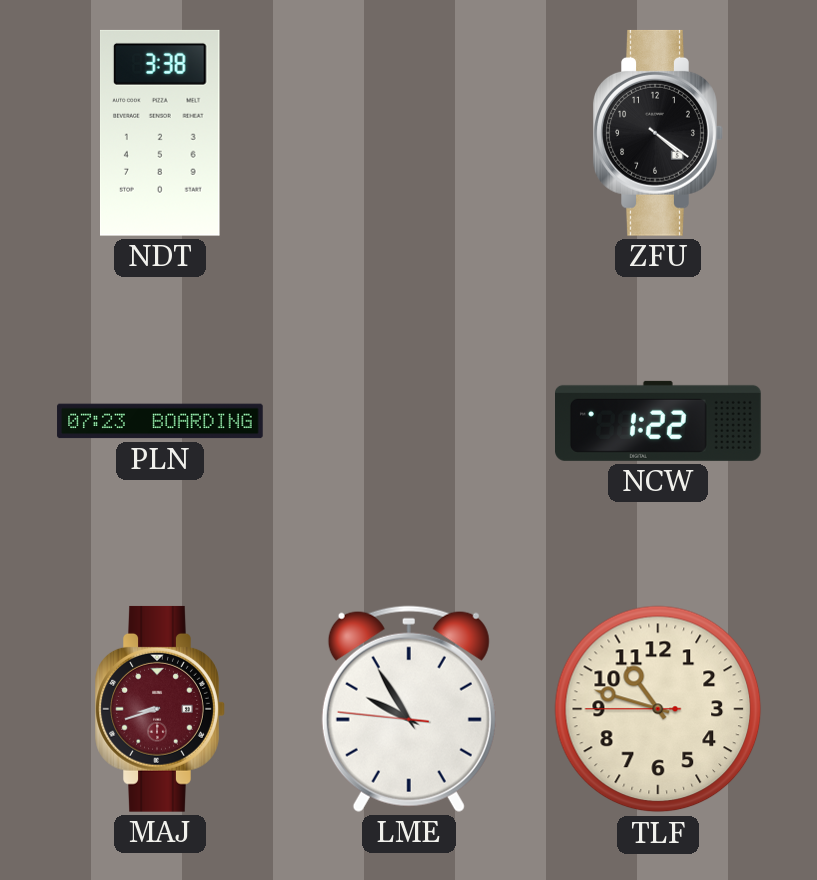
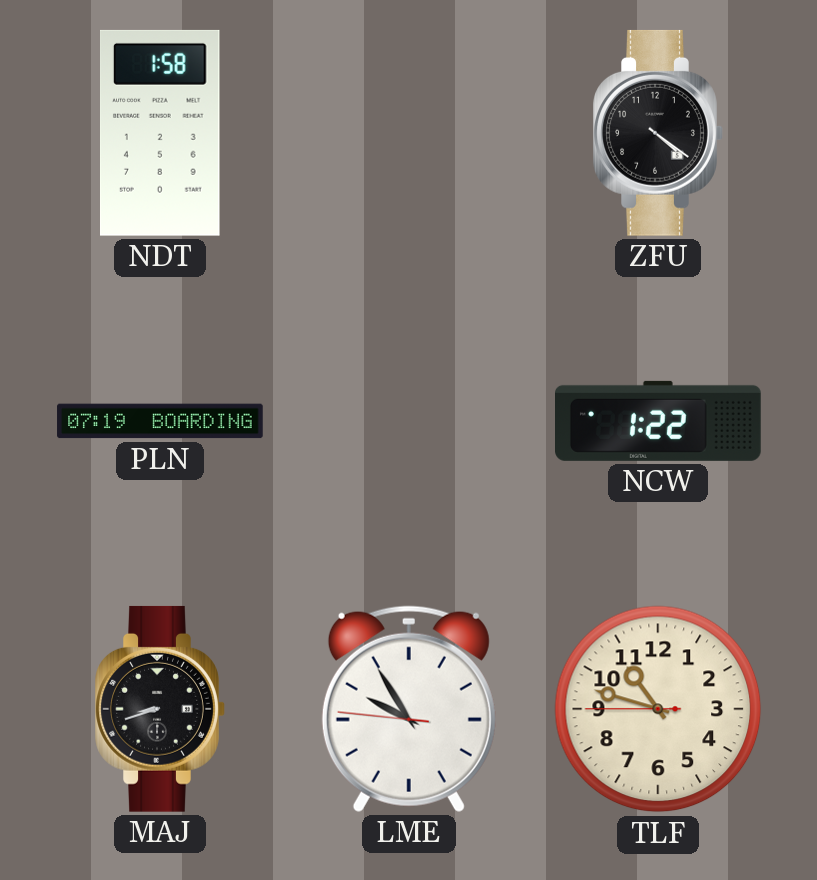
NDT: 3:38 -> 1:58 (161, 133)
PLN: 07:23 -> 07:19 (160, 421)
MAJ dial: burgundy -> black (160, 709)
